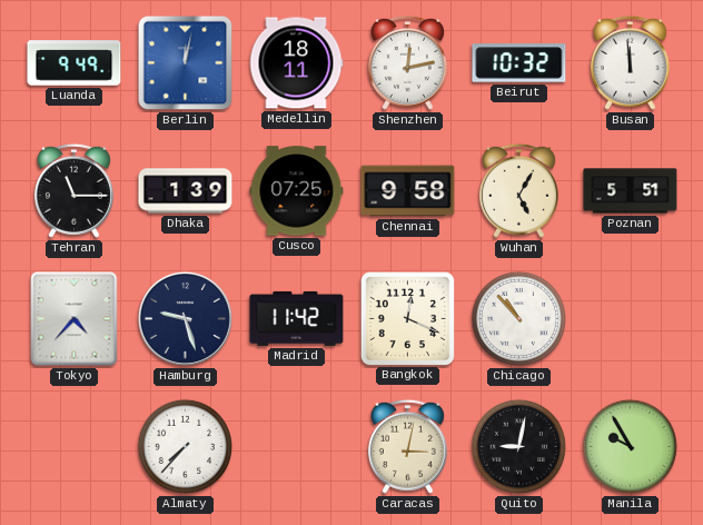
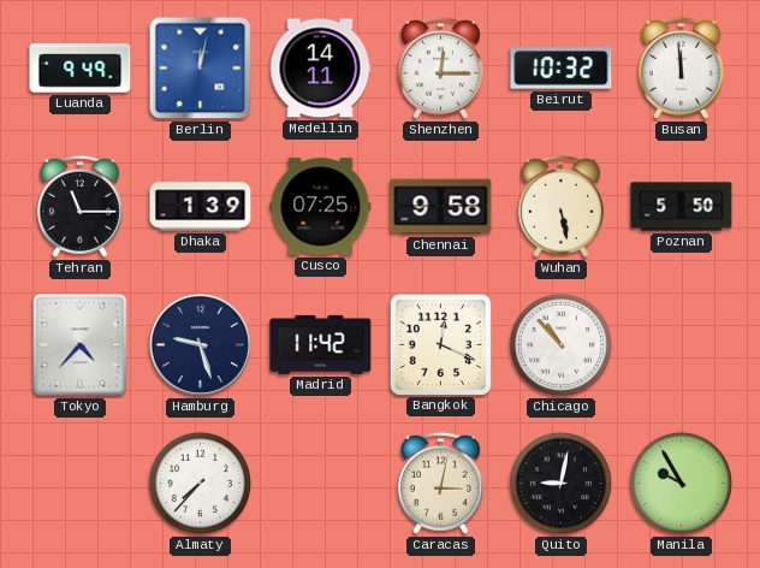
Medellin: 18:11 -> 14:11 (320, 69)
Shenzhen: 12:13 -> 12:15 (440, 67)
Wuhan: 5:05 -> 5:28 (560, 206)
Poznan: 5:51 -> 5:50 (682, 207)
